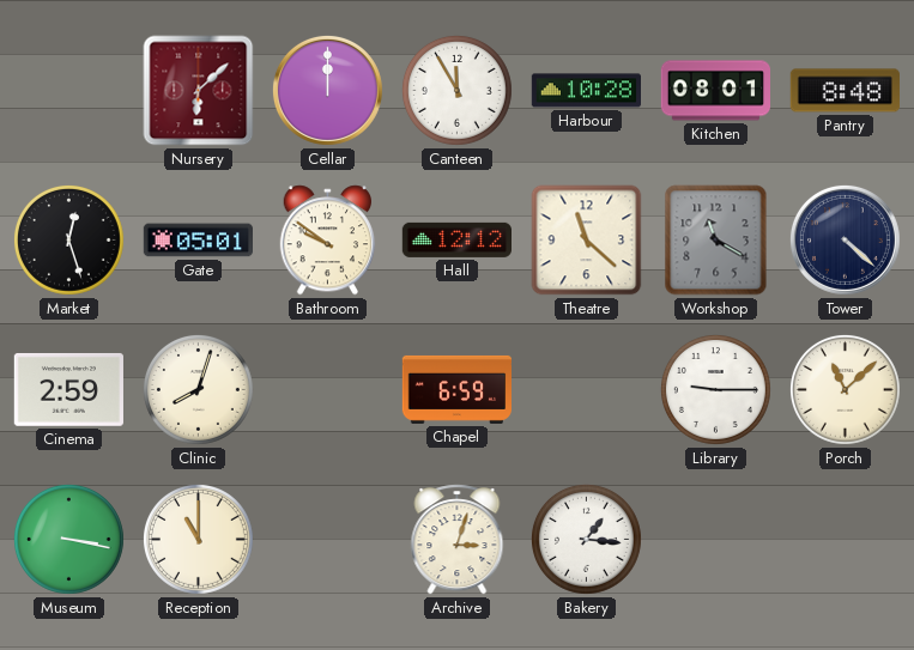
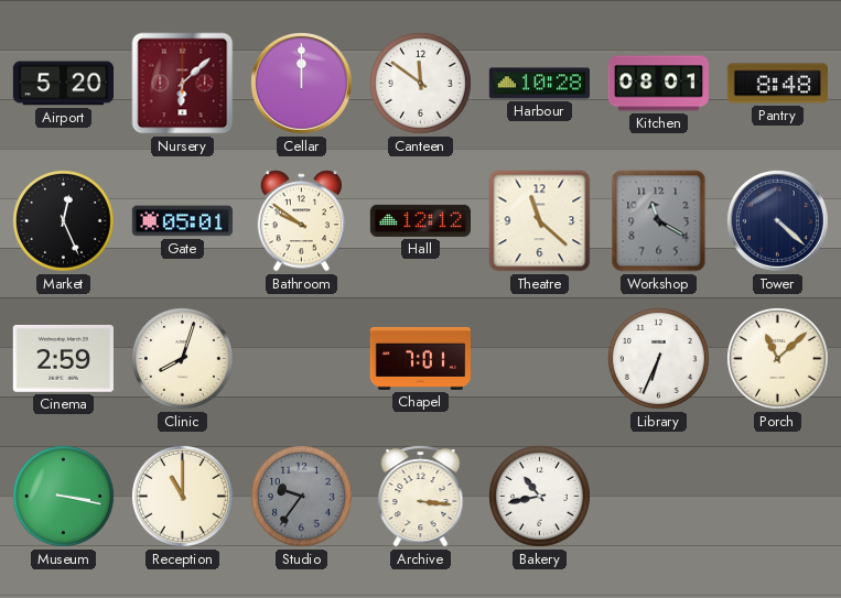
Airport: none -> 5:20 (63, 84)
Canteen: 11:55 -> 11:51 (420, 83)
Market: 12:27 -> 12:26 (63, 220)
Chapel: 6:59 -> 7:01 (420, 358)
Library: 9:15 -> 6:34 (658, 358)
Studio: none -> 9:36 (301, 496)
Archive: 3:03 -> 3:16 (421, 497)
Bakery: 1:16 -> 10:43 (539, 496)
